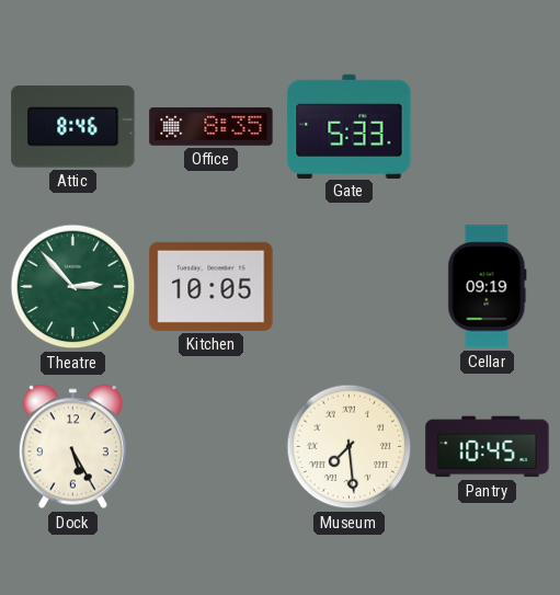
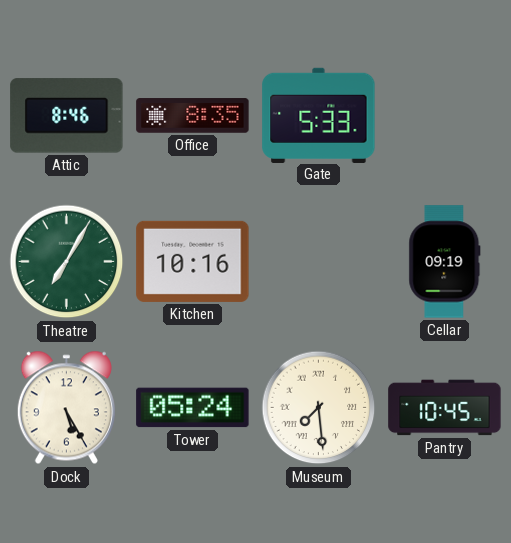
Theatre: 2:53 -> 7:05 (67, 262)
Kitchen: 10:05 -> 10:16 (193, 261)
Tower: none -> 05:24 (193, 408)
